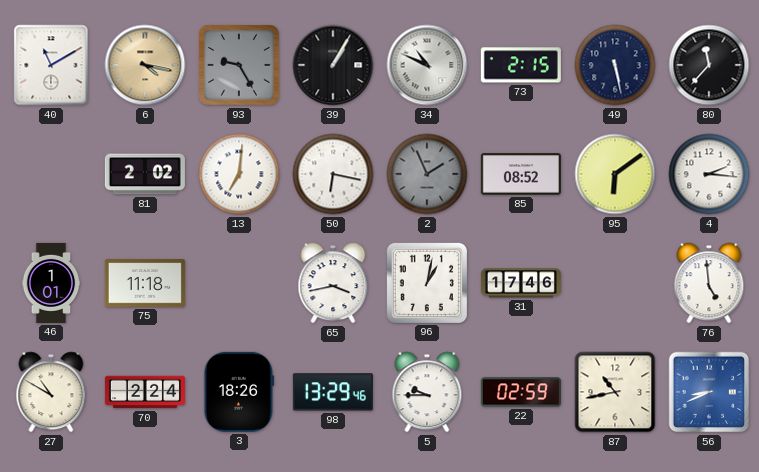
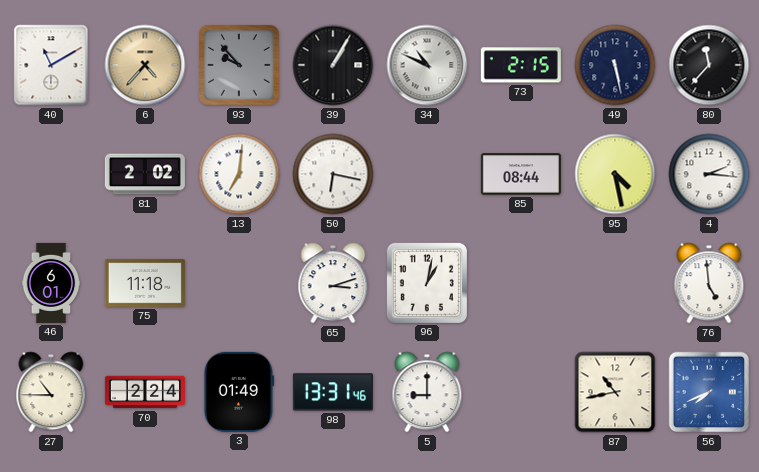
6: 4:17 -> 4:37 (145, 65)
93: 9:25 -> 9:53 (239, 65)
2: 1:56 -> none (427, 174)
85: 08:52 -> 08:44 (521, 174)
95: 6:09 -> 4:28 (615, 174)
46: 1:01 -> 6:01 (51, 283)
65: 3:43 -> 3:12 (333, 283)
31: 17:46 -> none (521, 283)
27: 10:50 -> 10:45 (51, 392)
3: 18:26 -> 01:49 (238, 392)
98: 13:29 -> 13:31 (333, 392)
5: 9:45 -> 9:00 (427, 392)
22: 02:59 -> none (521, 392)
56: 8:41 -> 7:41 (709, 392)
